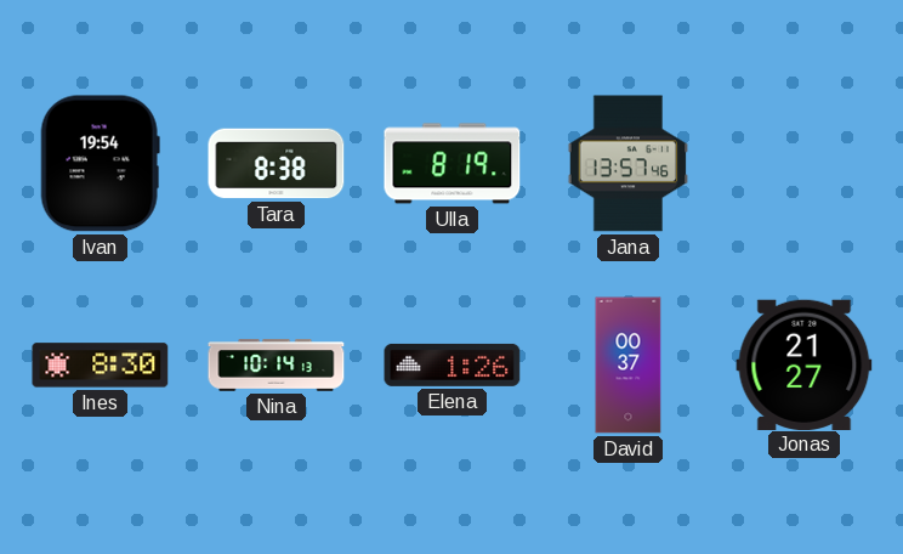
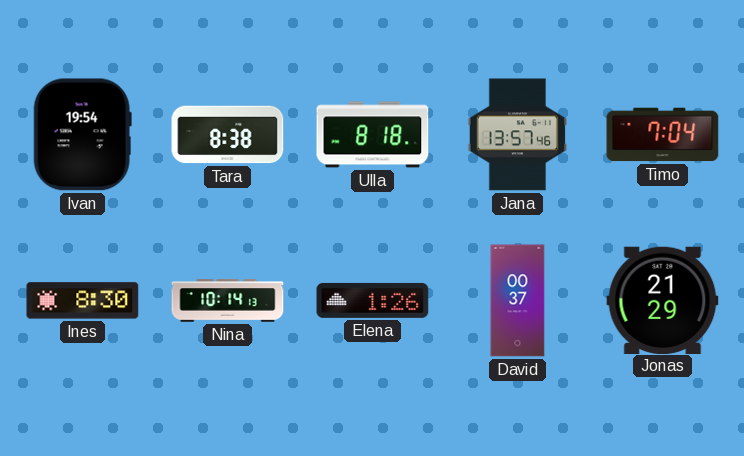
Ulla: 8:19 -> 8:18 (373, 135)
Timo: none -> 7:04 (663, 135)
Jonas: 21:27 -> 21:29 (663, 300)
